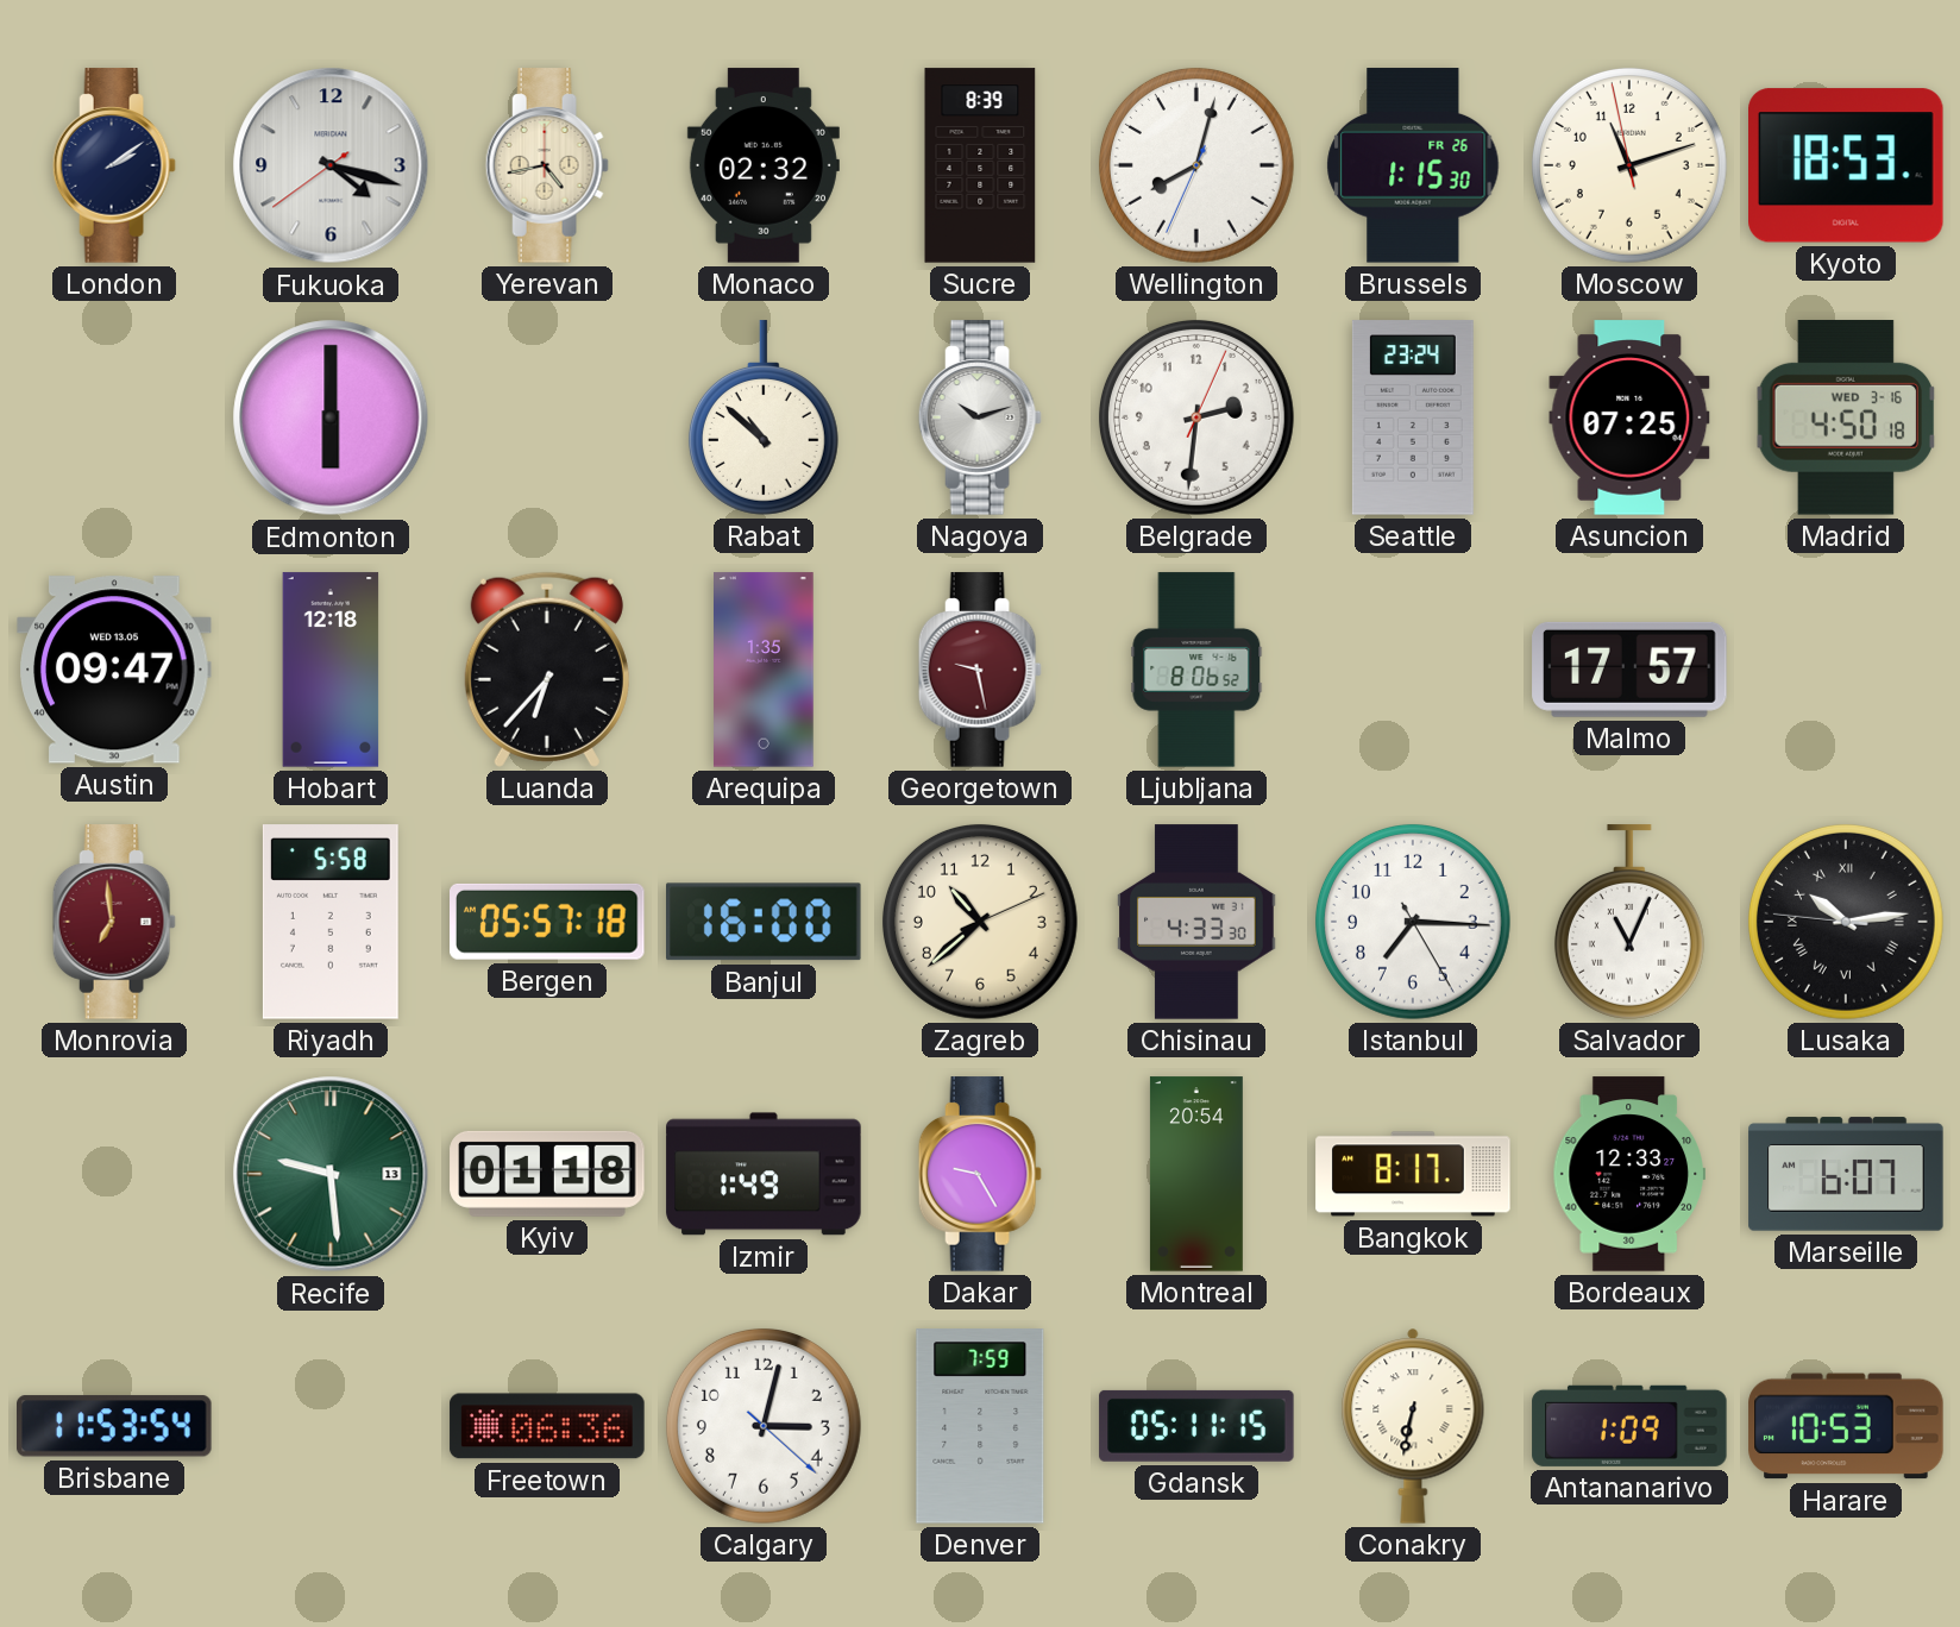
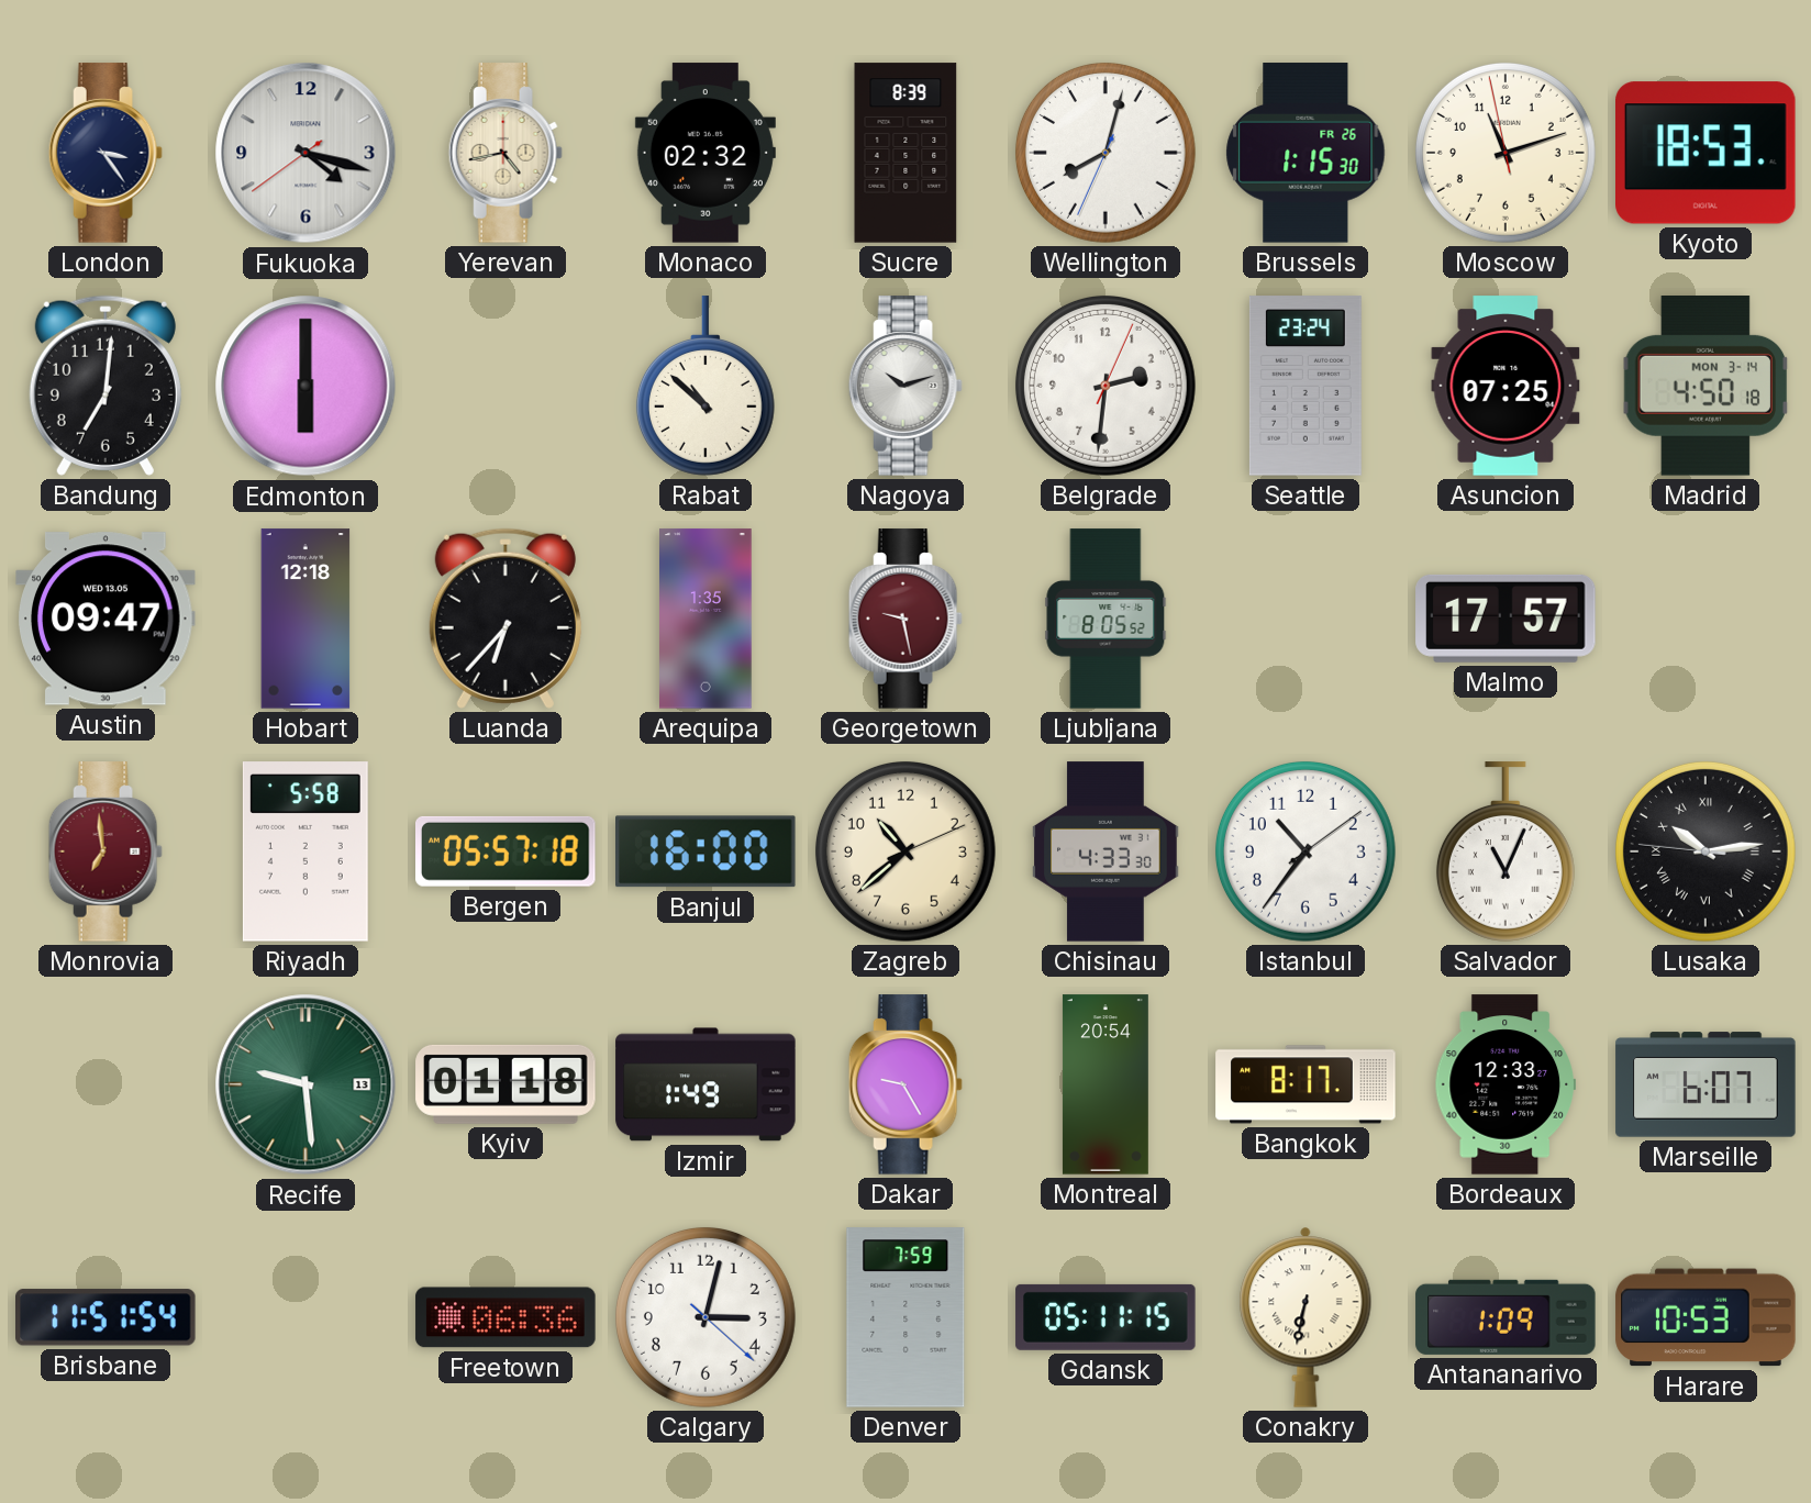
London: 2:09 -> 3:24 (105, 153)
Bandung: none -> 7:01 (105, 386)
Madrid date: WED 3-16 -> MON 3-14 (1706, 387)
Ljubljana: 8:06 -> 8:05 (1106, 619)
Istanbul: 7:15 -> 10:36 (1306, 851)
Brisbane: 11:53 -> 11:51 (107, 1317)
